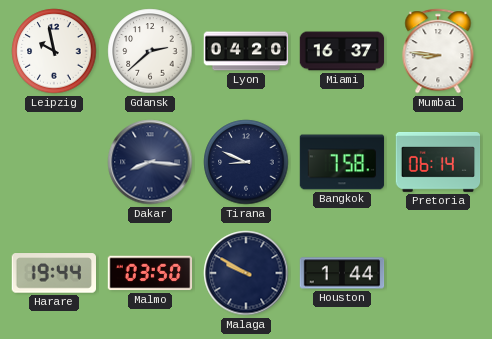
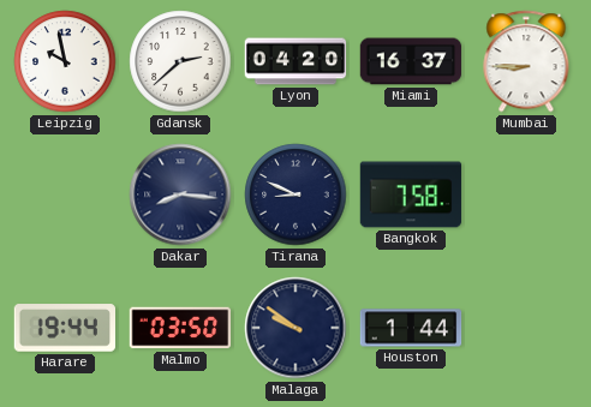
Mumbai: 8:46 -> 8:45 (526, 61)
Pretoria: 06:14 -> none (438, 162)
Malaga: 9:50 -> 9:51 (295, 328)
